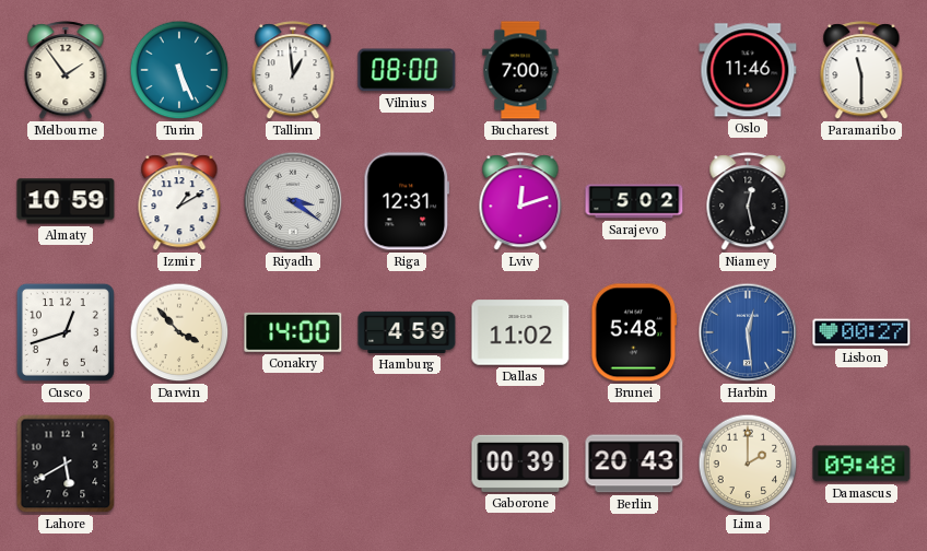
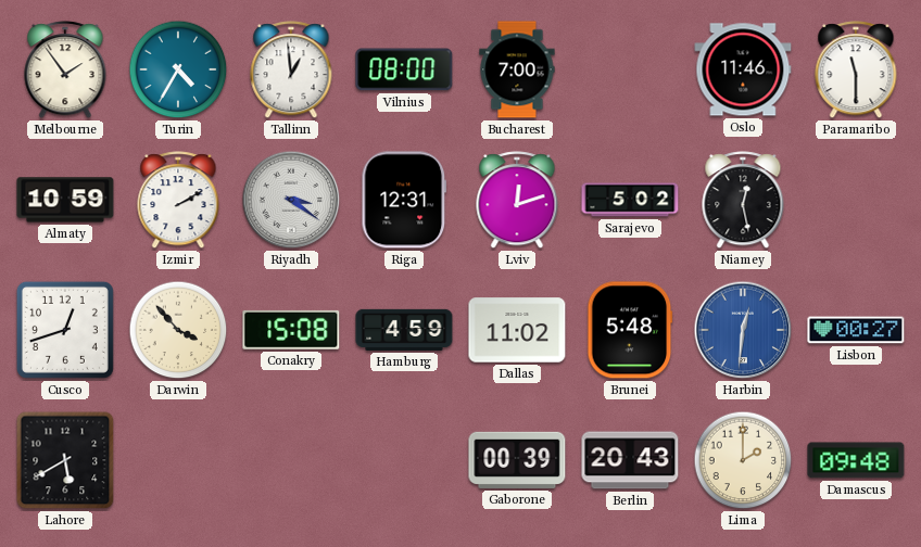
Turin: 5:26 -> 4:35 (178, 69)
Izmir: 1:10 -> 2:10 (178, 201)
Conakry: 14:00 -> 15:08 (291, 330)
Harbin: 12:29 -> 12:31 (743, 330)
